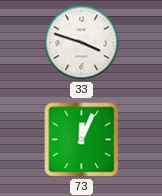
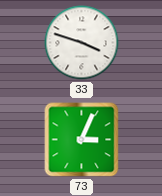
73: 12:04 -> 3:04 (82, 140)
